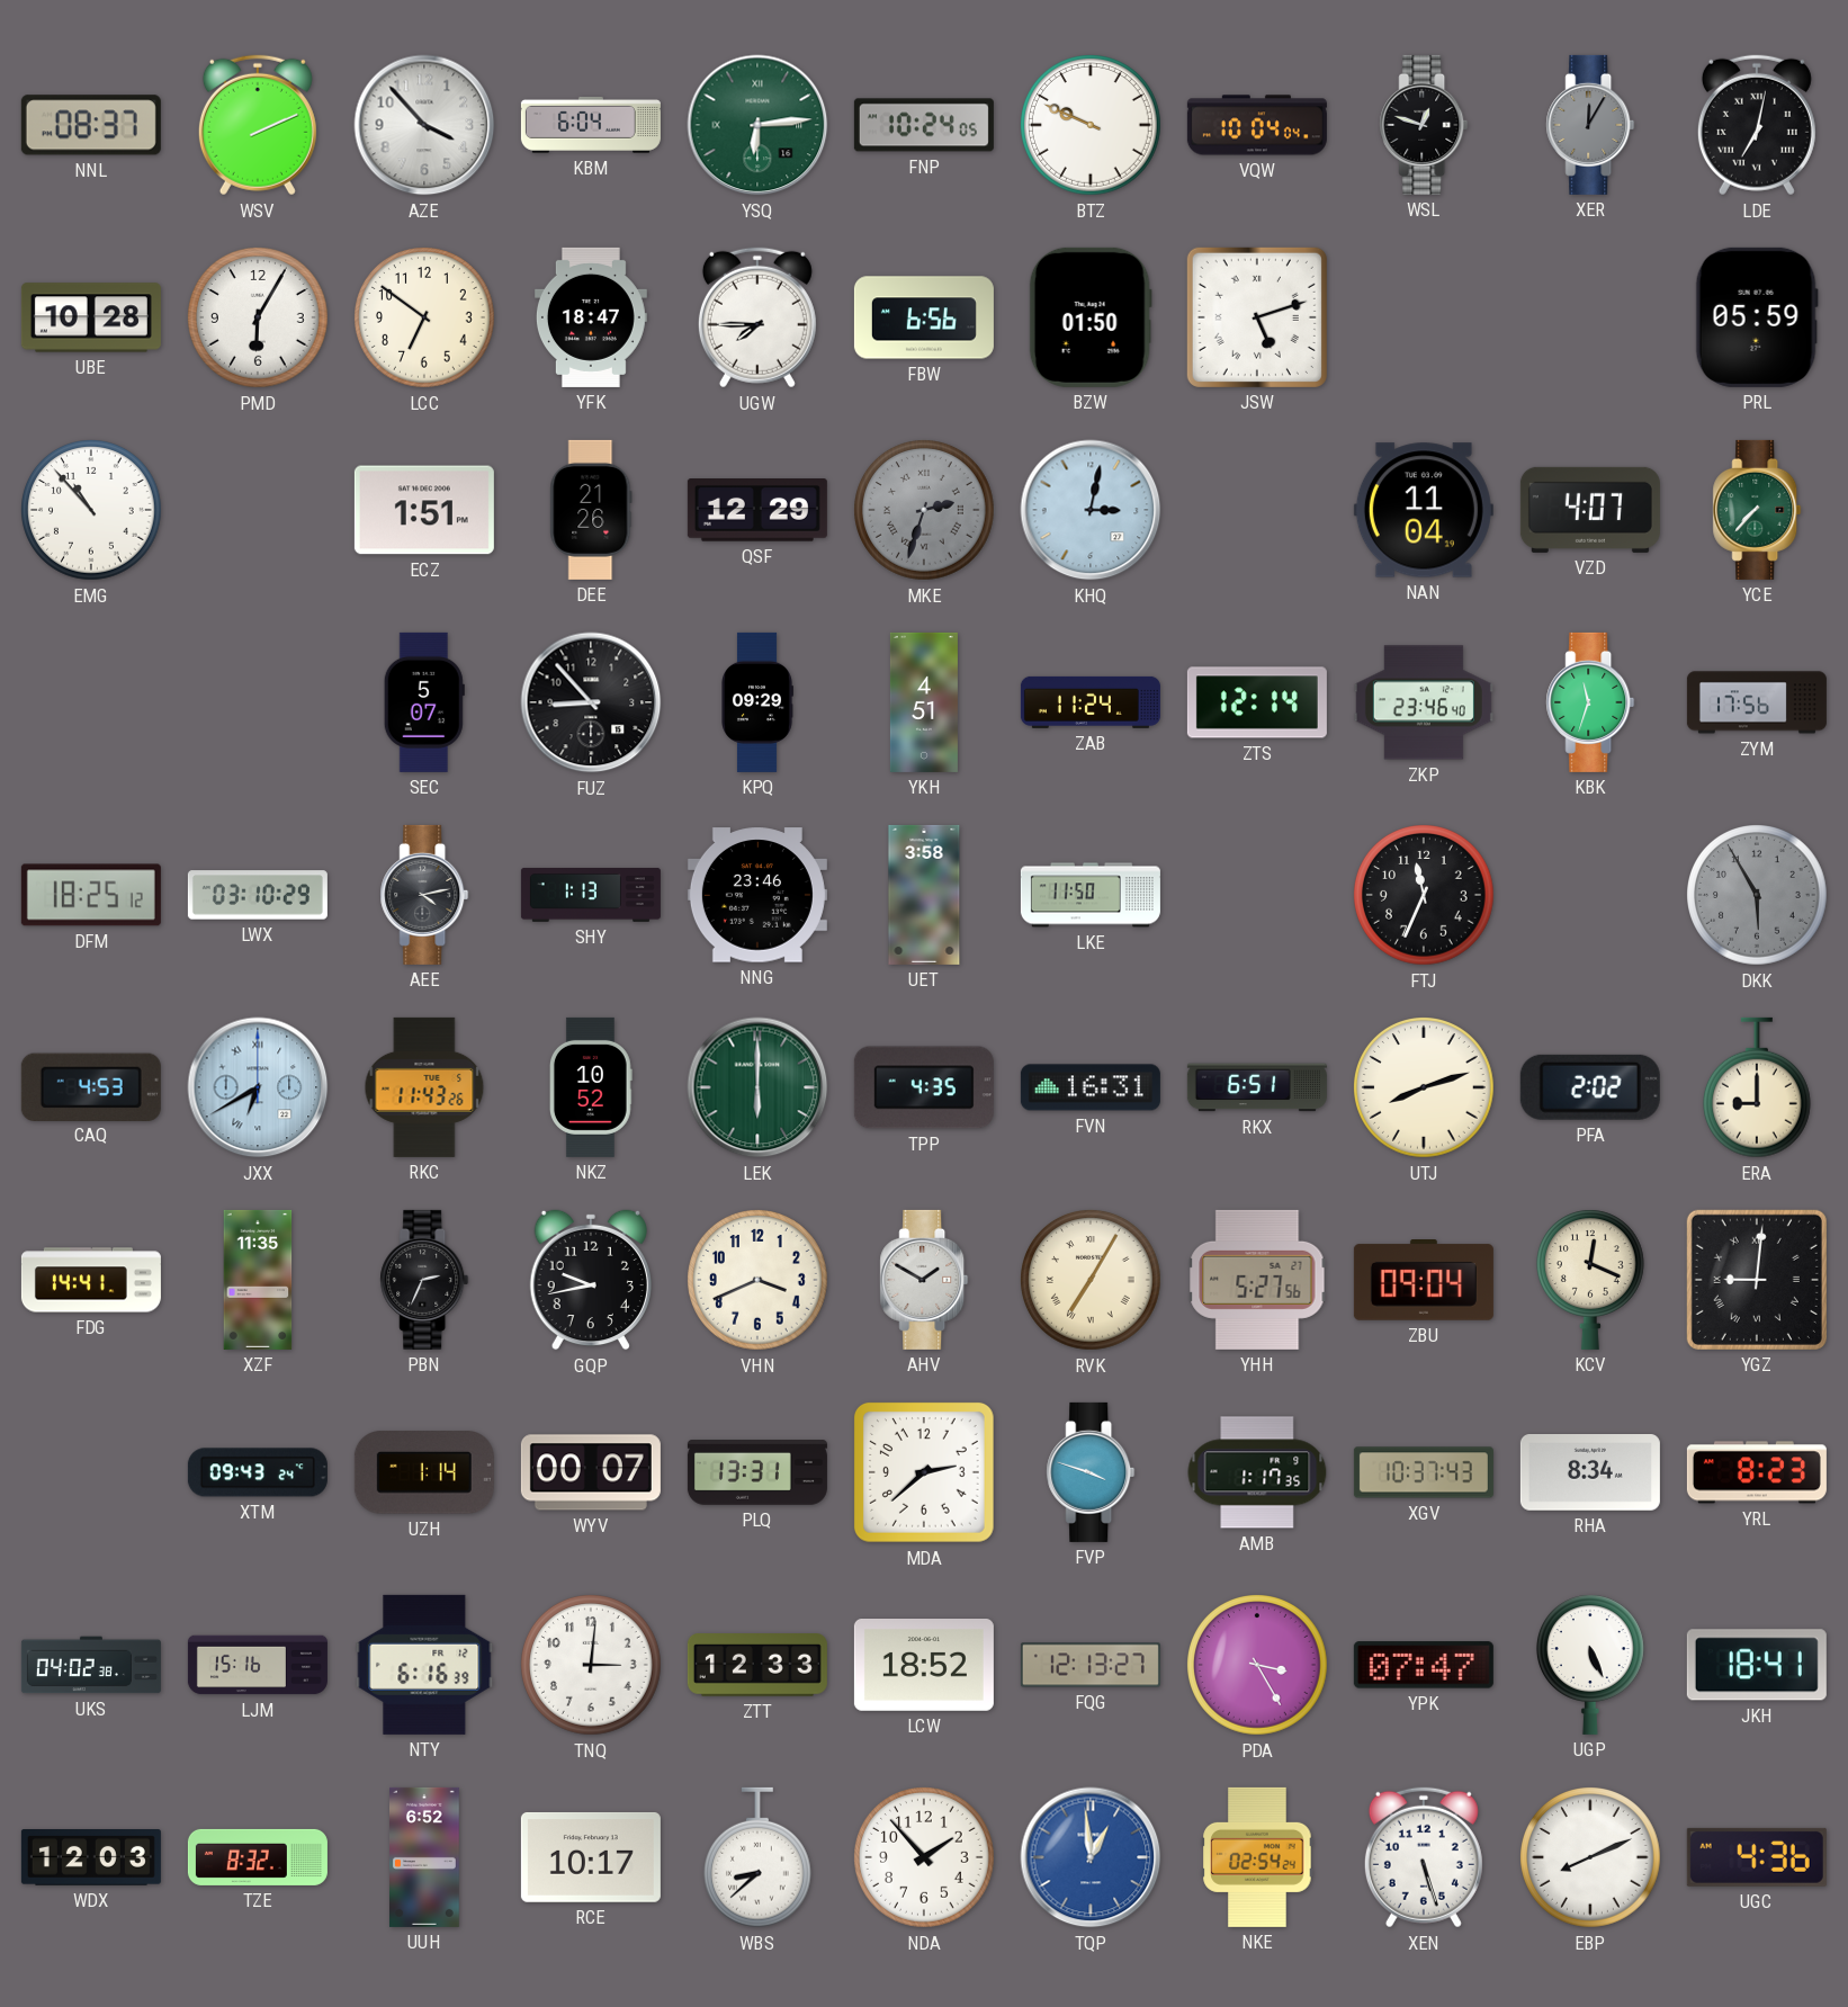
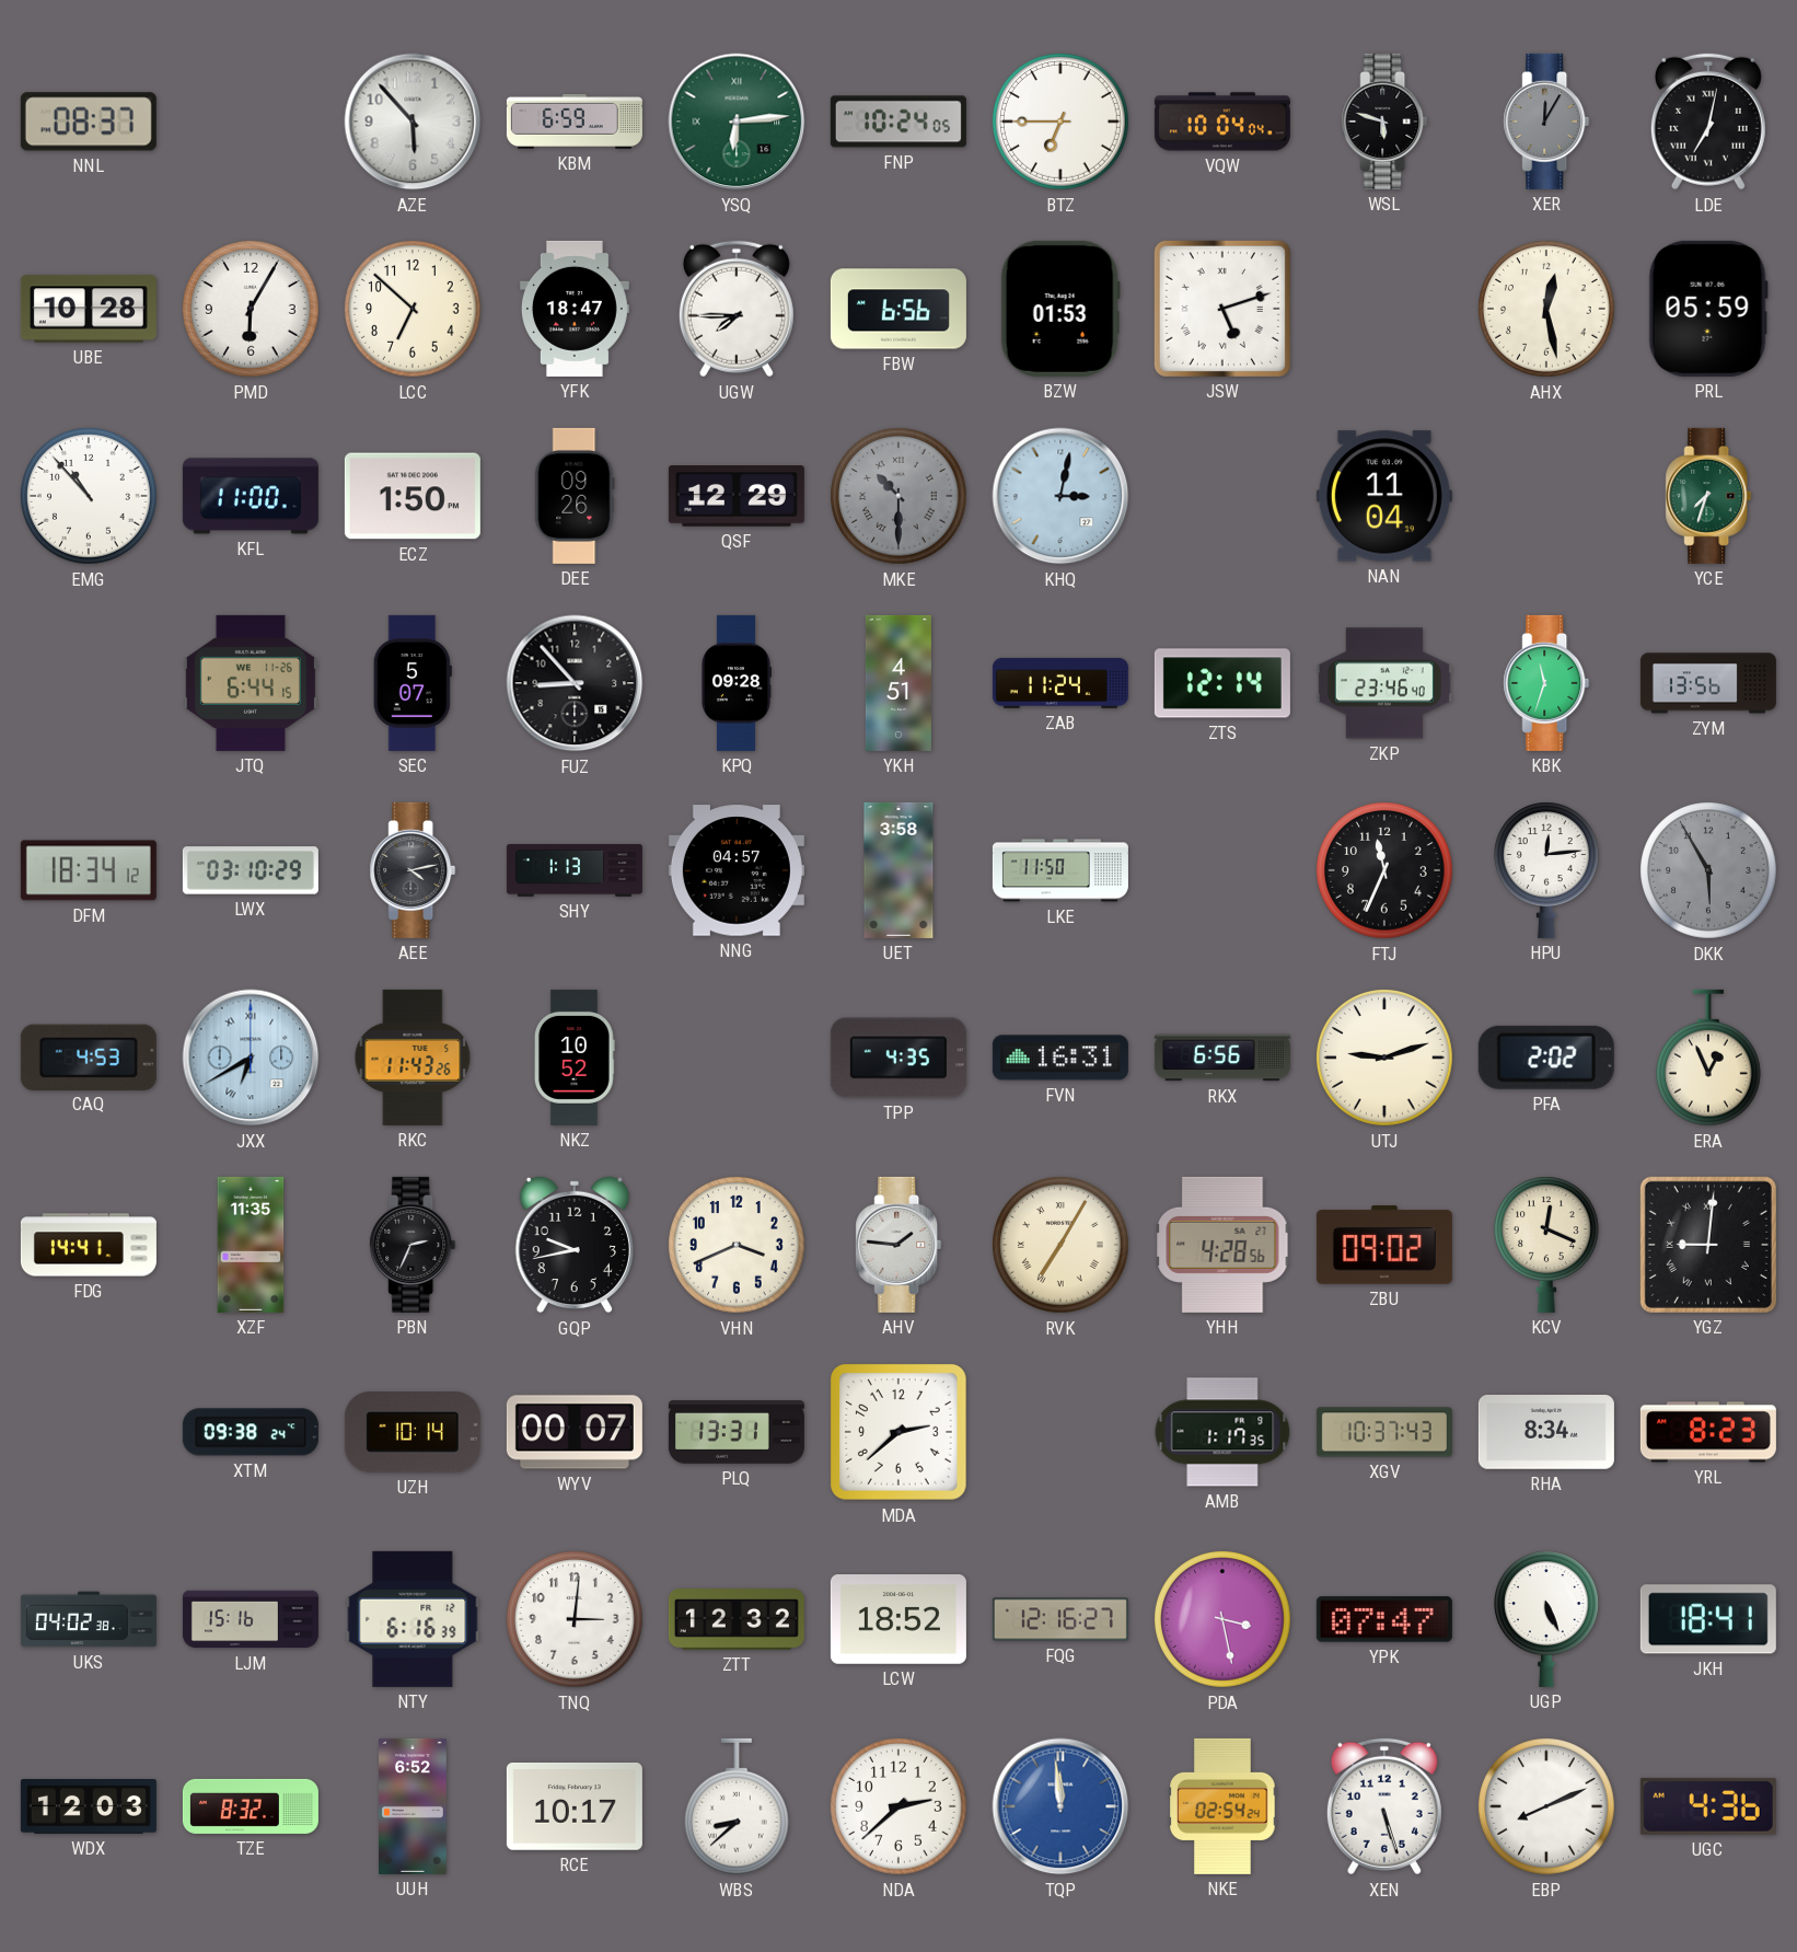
WSV: 2:11 -> none (258, 125)
AZE: 3:53 -> 5:53 (413, 122)
KBM: 6:04 -> 6:59 (575, 122)
BTZ: 9:49 -> 6:45 (1062, 123)
WSL: 12:48 -> 5:48 (1384, 122)
LCC: 6:51 -> 6:52 (414, 310)
BZW: 01:50 -> 01:53 (1060, 309)
AHX: none -> 12:28 (1547, 310)
KFL: none -> 11:00 (251, 496)
ECZ: 1:51 -> 1:50 (413, 496)
DEE: 21:26 -> 09:26 (575, 496)
MKE: 2:33 -> 10:30 (900, 497)
VZD: 4:07 -> none (1590, 510)
YCE: 7:37 -> 7:33 (1708, 496)
JTQ: none -> 6:44 (251, 683)
KPQ: 09:29 -> 09:28 (737, 683)
ZYM: 17:56 -> 13:56 (1708, 683)
DFM: 18:25 -> 18:34 (89, 870)
NNG: 23:46 -> 04:57 (737, 870)
HPU: none -> 12:14 (1546, 870)
LEK: 6:00 -> none (757, 1087)
RKX: 6:51 -> 6:56 (1222, 1058)
UTJ: 8:12 -> 9:12 (1386, 1059)
ERA: 9:00 -> 12:56 (1708, 1058)
AHV: 1:50 -> 1:46 (898, 1245)
YHH: 5:27 -> 4:28 (1222, 1245)
ZBU: 09:04 -> 09:02 (1384, 1246)
XTM: 09:43 -> 09:38 (251, 1432)
UZH: 1:14 -> 10:14 (413, 1432)
FVP: 3:48 -> none (1091, 1472)
ZTT: 12:33 -> 12:32 (737, 1620)
FQG: 12:13 -> 12:16 (1060, 1619)
PDA: 3:25 -> 3:28 (1224, 1620)
NDA: 1:53 -> 2:38 (900, 1807)
TQP: 12:59 -> 11:59 (1060, 1806)
